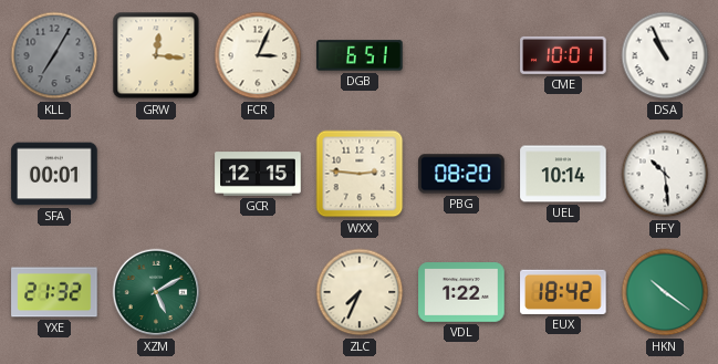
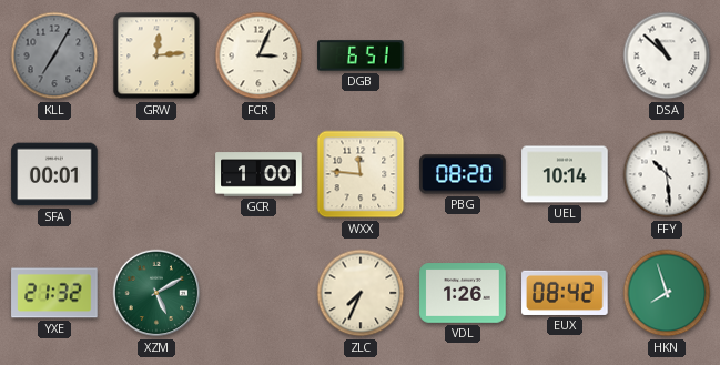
GRW: 12:16 -> 12:14 (156, 55)
CME: 10:01 -> none (563, 55)
DSA: 10:56 -> 10:52 (667, 55)
GCR: 12:15 -> 1:00 (258, 174)
WXX: 2:46 -> 11:46 (361, 174)
VDL: 1:22 -> 1:26 (463, 293)
EUX: 18:42 -> 08:42 (565, 293)
HKN: 10:21 -> 7:57 (667, 293)
